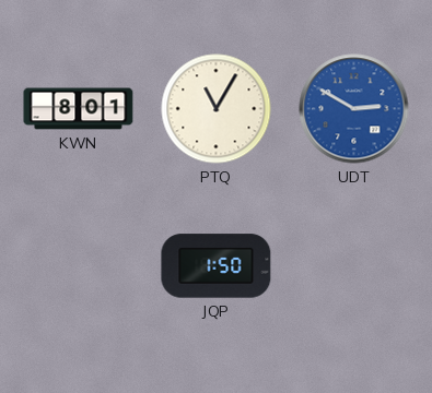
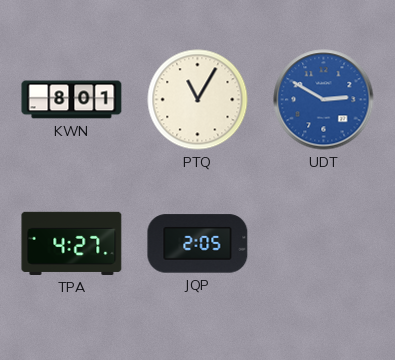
TPA: none -> 4:27 (72, 243)
JQP: 1:50 -> 2:05 (198, 244)
